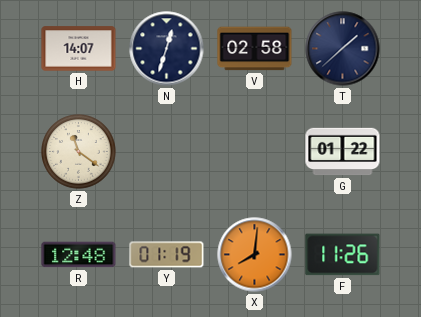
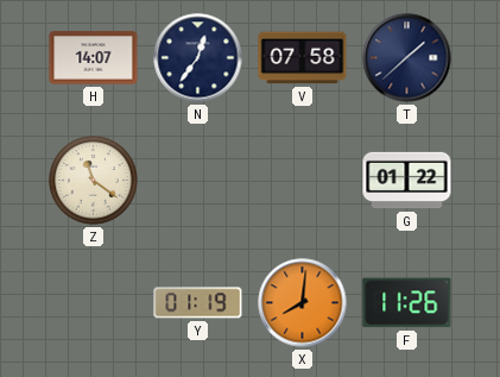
N: 12:33 -> 12:36 (198, 58)
V: 02:58 -> 07:58 (303, 58)
R: 12:48 -> none (79, 255)
